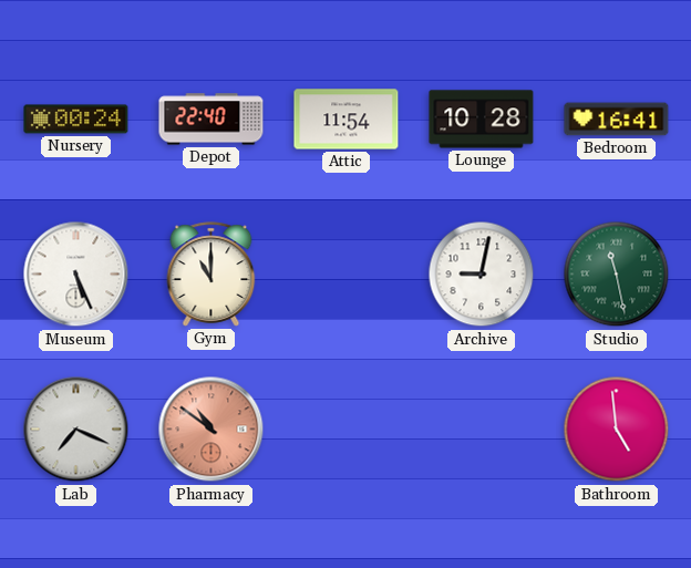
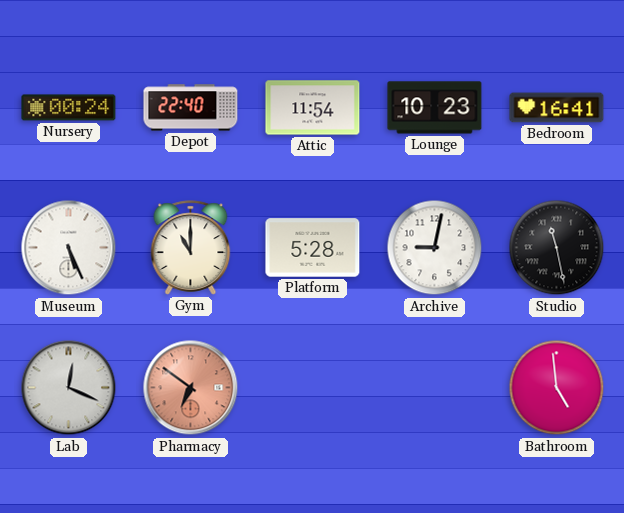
Lounge: 10:28 -> 10:23 (435, 108)
Platform: none -> 5:28 (313, 248)
Studio dial: green -> black (557, 248)
Lab: 7:19 -> 12:19 (69, 388)
Pharmacy: 10:51 -> 6:51 (191, 388)
